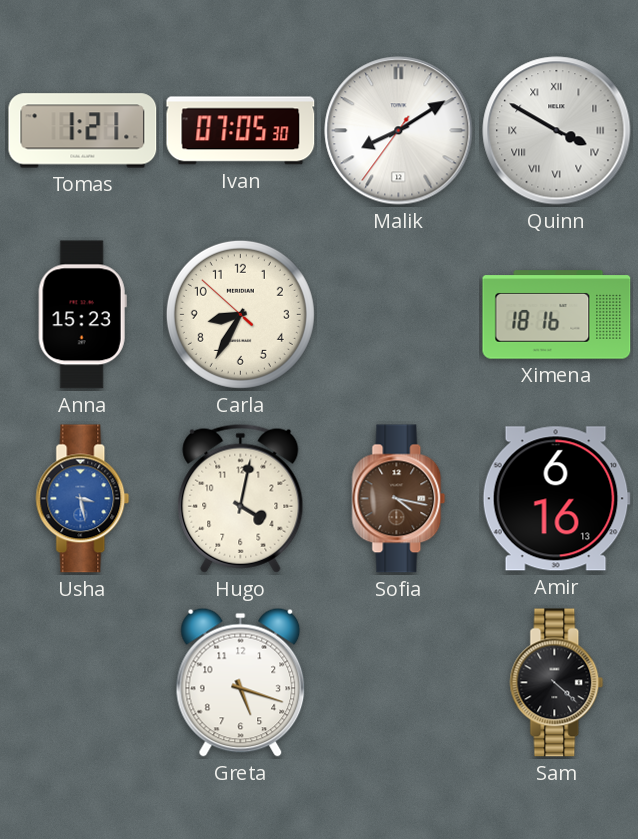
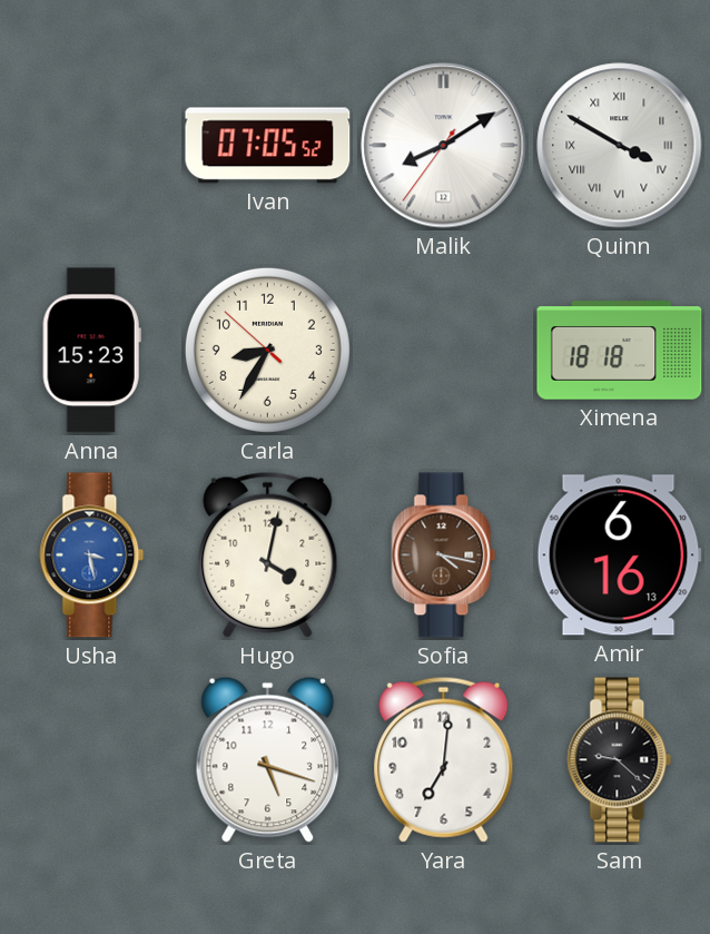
Tomas: 1:21 -> none (83, 131)
Ivan: 07:05:30 -> 07:05:52 (268, 146)
Ximena: 18:16 -> 18:18 (620, 351)
Yara: none -> 7:01 (444, 759)
Sam: 4:22 -> 9:22 (620, 760)
